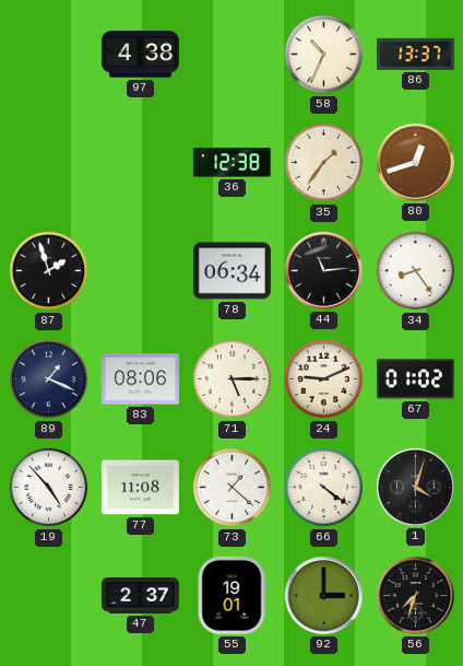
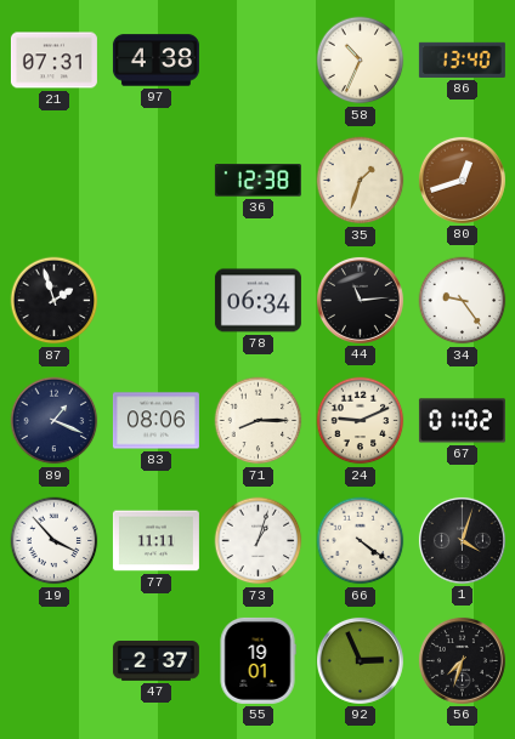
21: none -> 07:31 (53, 61)
86: 13:37 -> 13:40 (462, 59)
35: 1:36 -> 1:33 (361, 181)
34: 8:24 -> 9:24 (463, 301)
71: 5:15 -> 8:15 (259, 421)
19: 4:53 -> 3:53 (55, 541)
77: 11:08 -> 11:11 (155, 541)
73: 1:22 -> 1:03 (259, 541)
92: 3:00 -> 2:56 (360, 660)
